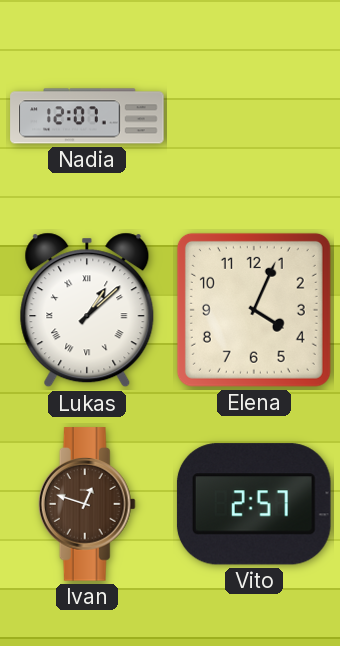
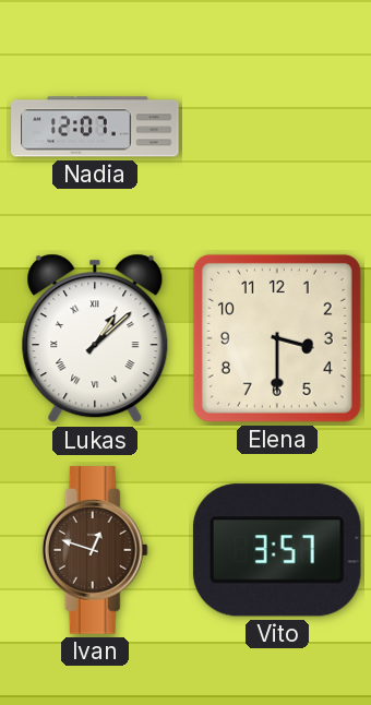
Elena: 4:04 -> 3:30 (277, 338)
Vito: 2:57 -> 3:57 (277, 550)
